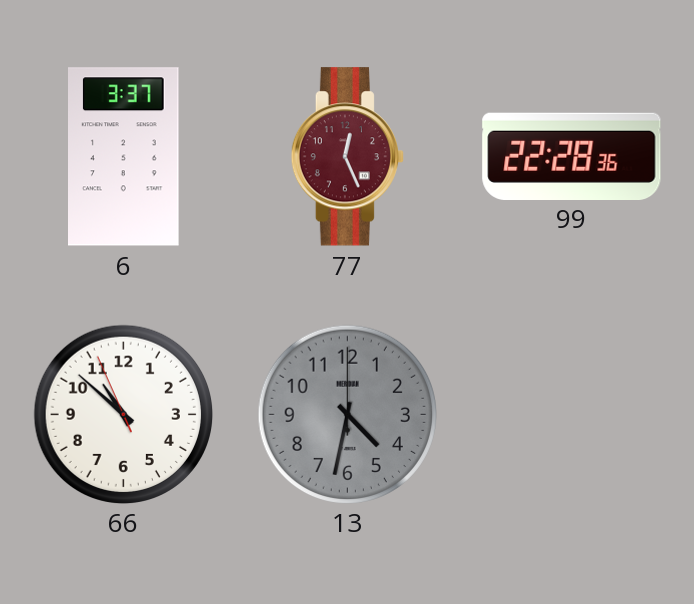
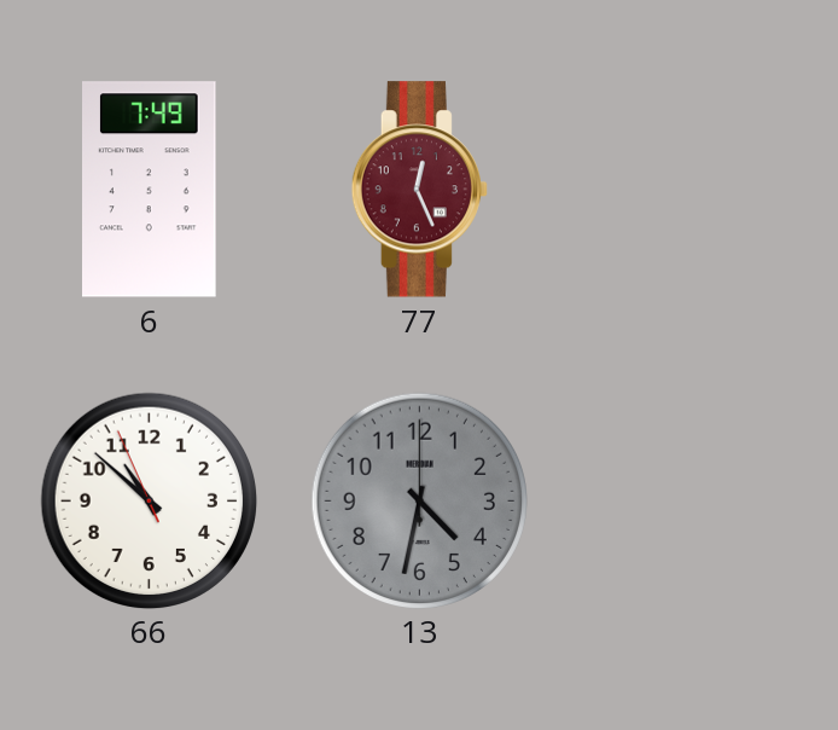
6: 3:37 -> 7:49 (150, 190)
99: 22:28 -> none (572, 156)
